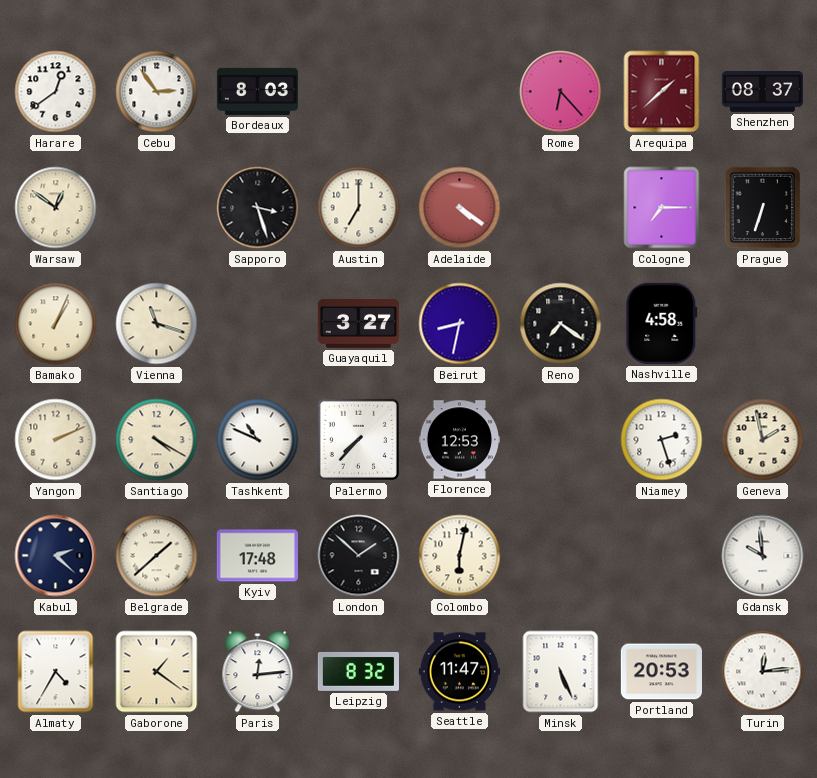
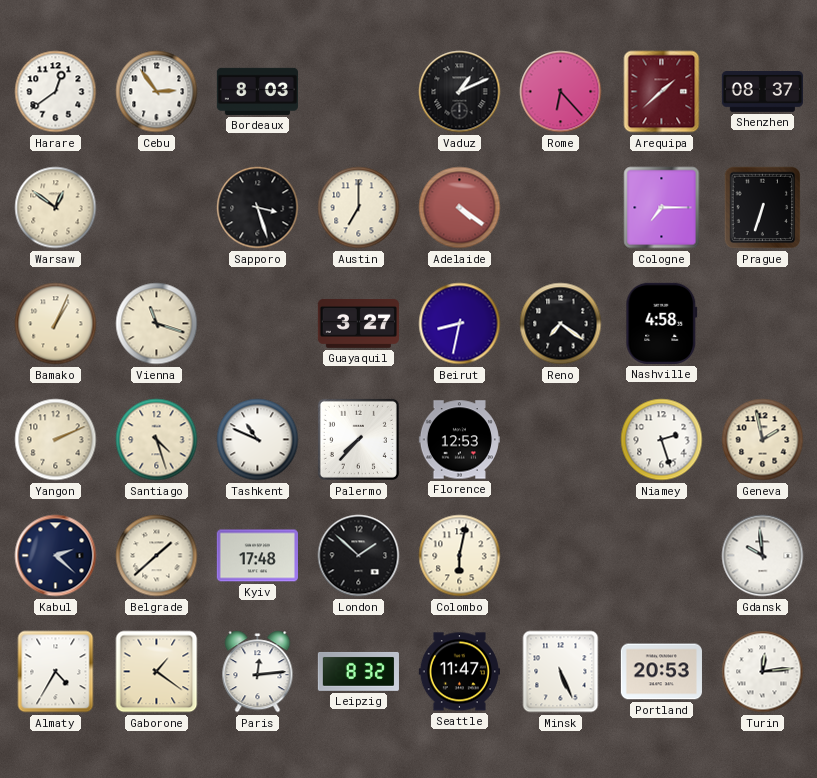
Vaduz: none -> 1:11 (460, 92)
Santiago: 4:20 -> 4:27 (157, 440)
